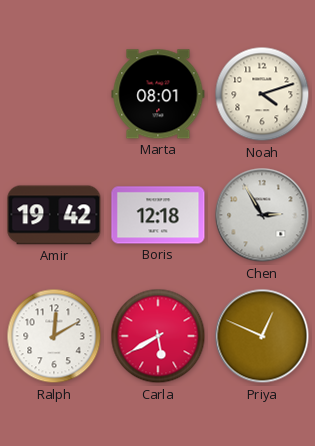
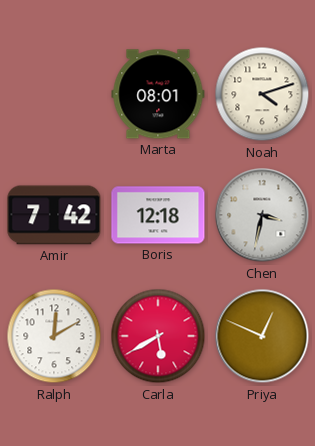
Amir: 19:42 -> 7:42 (54, 215)
Chen: 2:55 -> 3:32 (262, 215)
